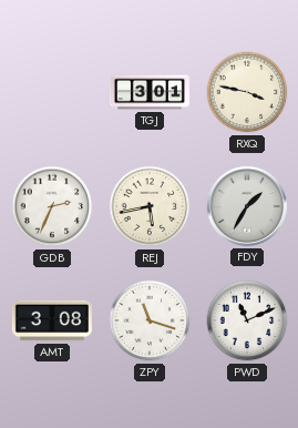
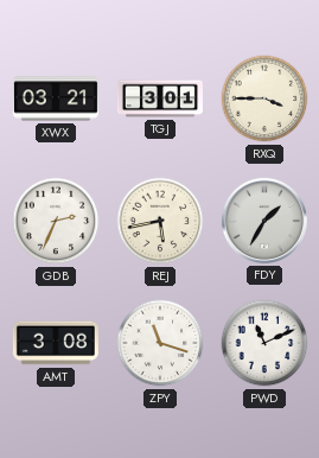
XWX: none -> 03:21 (56, 98)
RXQ: 3:47 -> 3:45 (264, 98)
